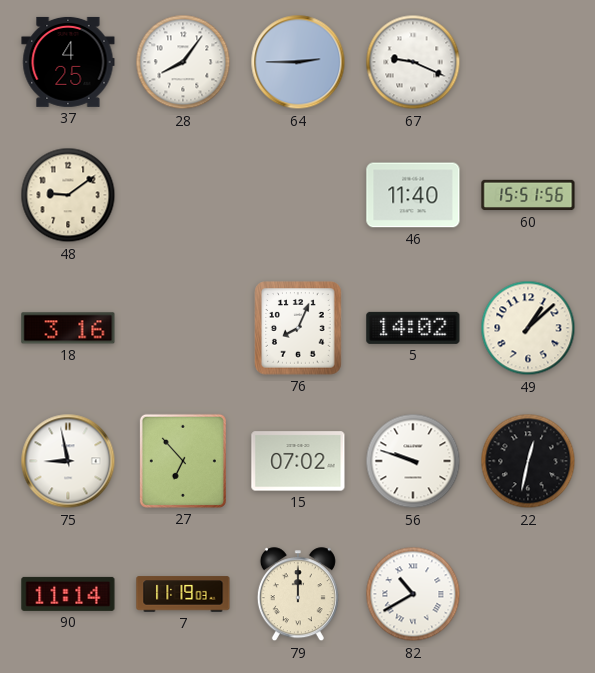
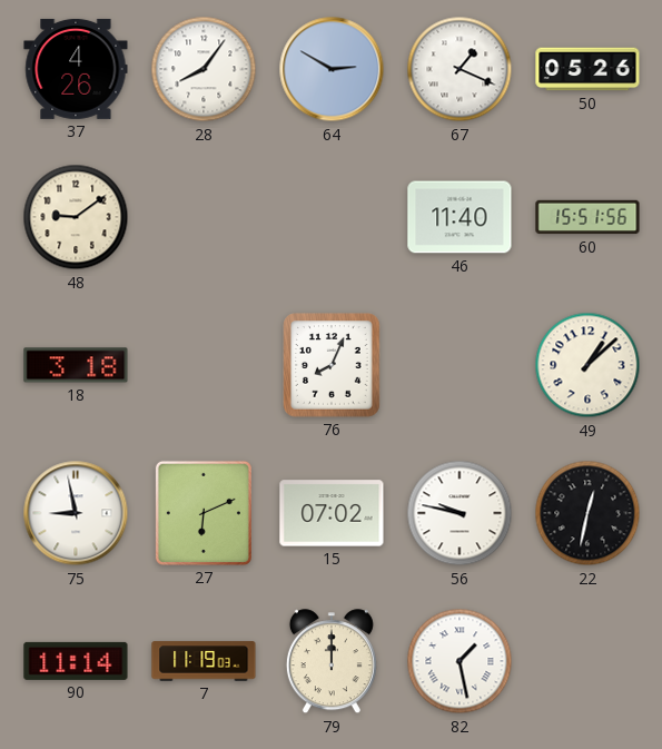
37: 4:25 -> 4:26 (76, 69)
64: 2:45 -> 2:50 (332, 69)
67: 9:19 -> 1:19 (460, 69)
50: none -> 05:26 (587, 69)
18: 3:16 -> 3:18 (76, 365)
5: 14:02 -> none (413, 328)
27: 6:53 -> 6:11 (204, 513)
56: 9:48 -> 9:47 (460, 513)
82: 10:40 -> 1:28 (460, 661)
